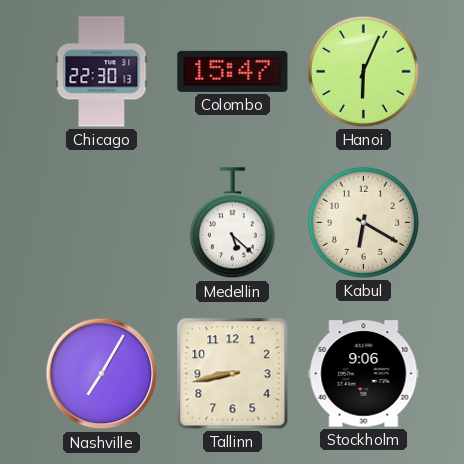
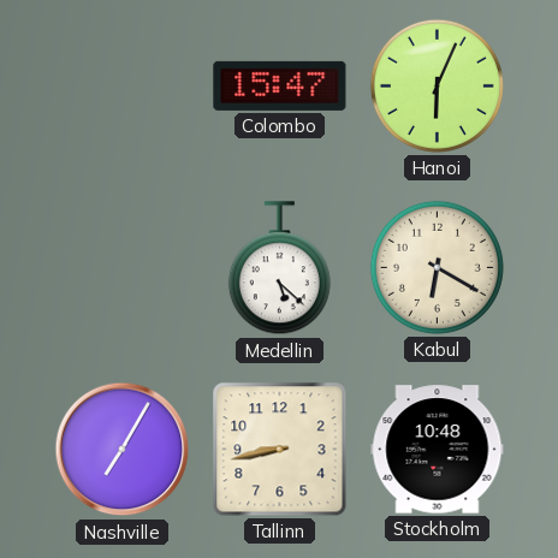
Chicago: 22:30 -> none (102, 72)
Stockholm: 9:06 -> 10:48 (438, 450)
